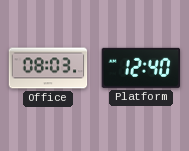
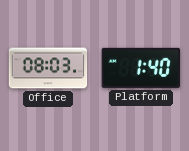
Platform: 12:40 -> 1:40 (141, 68)
